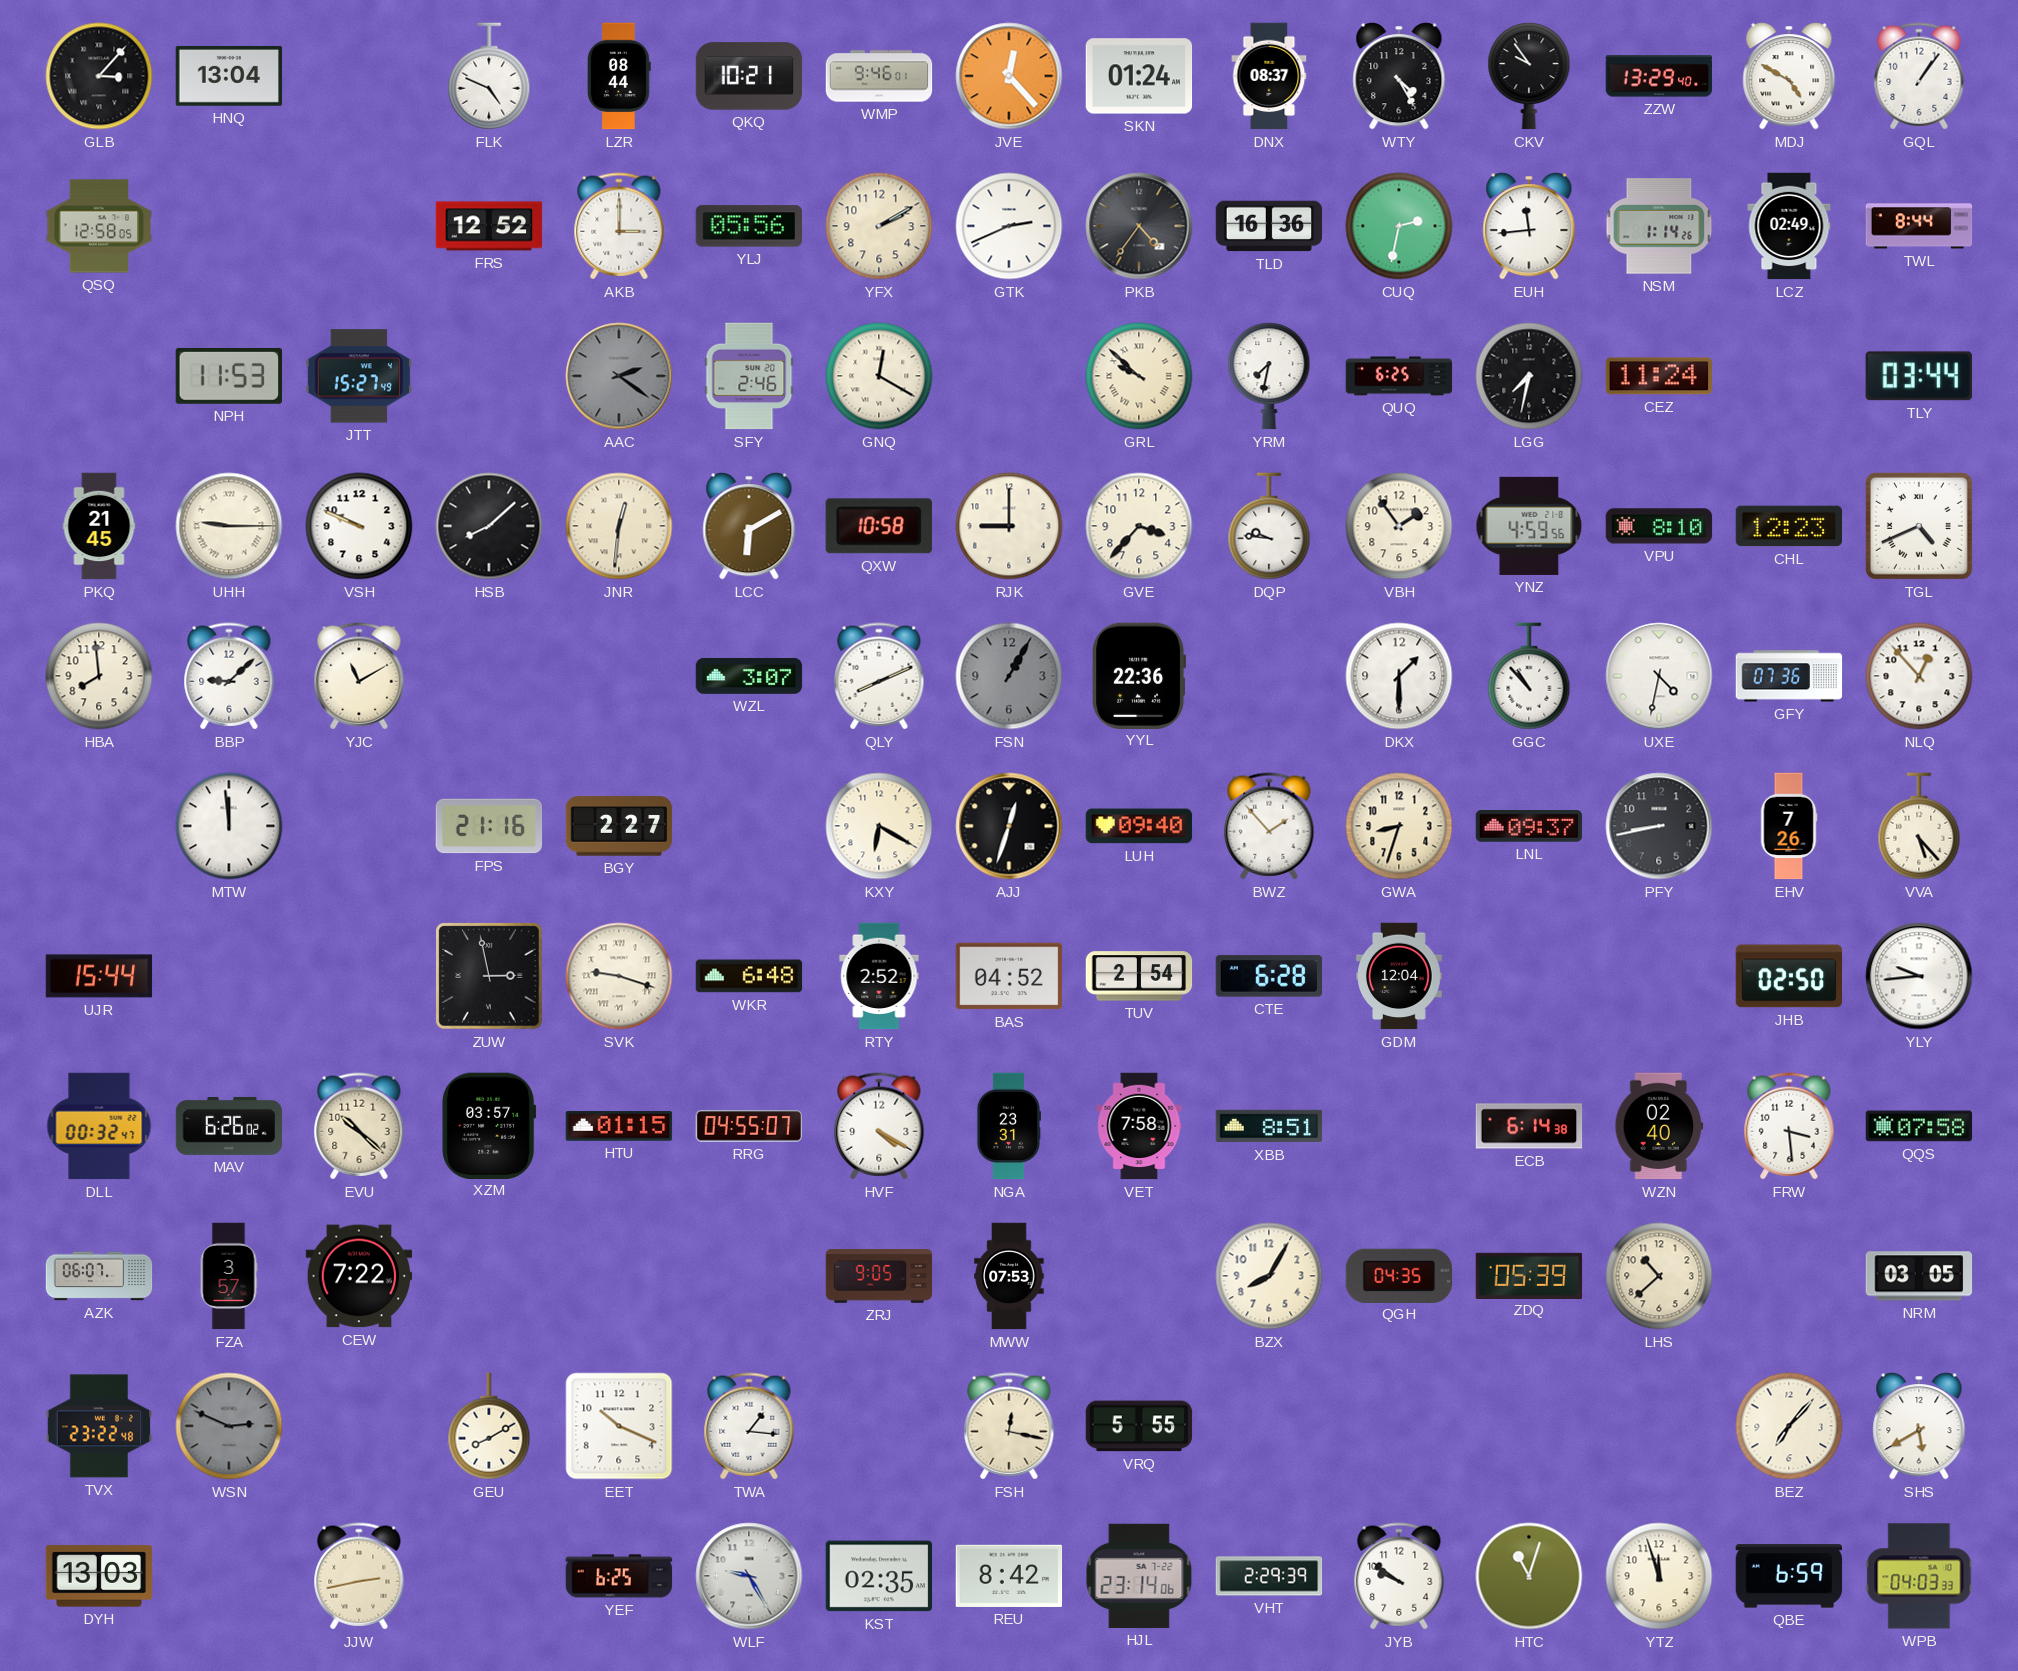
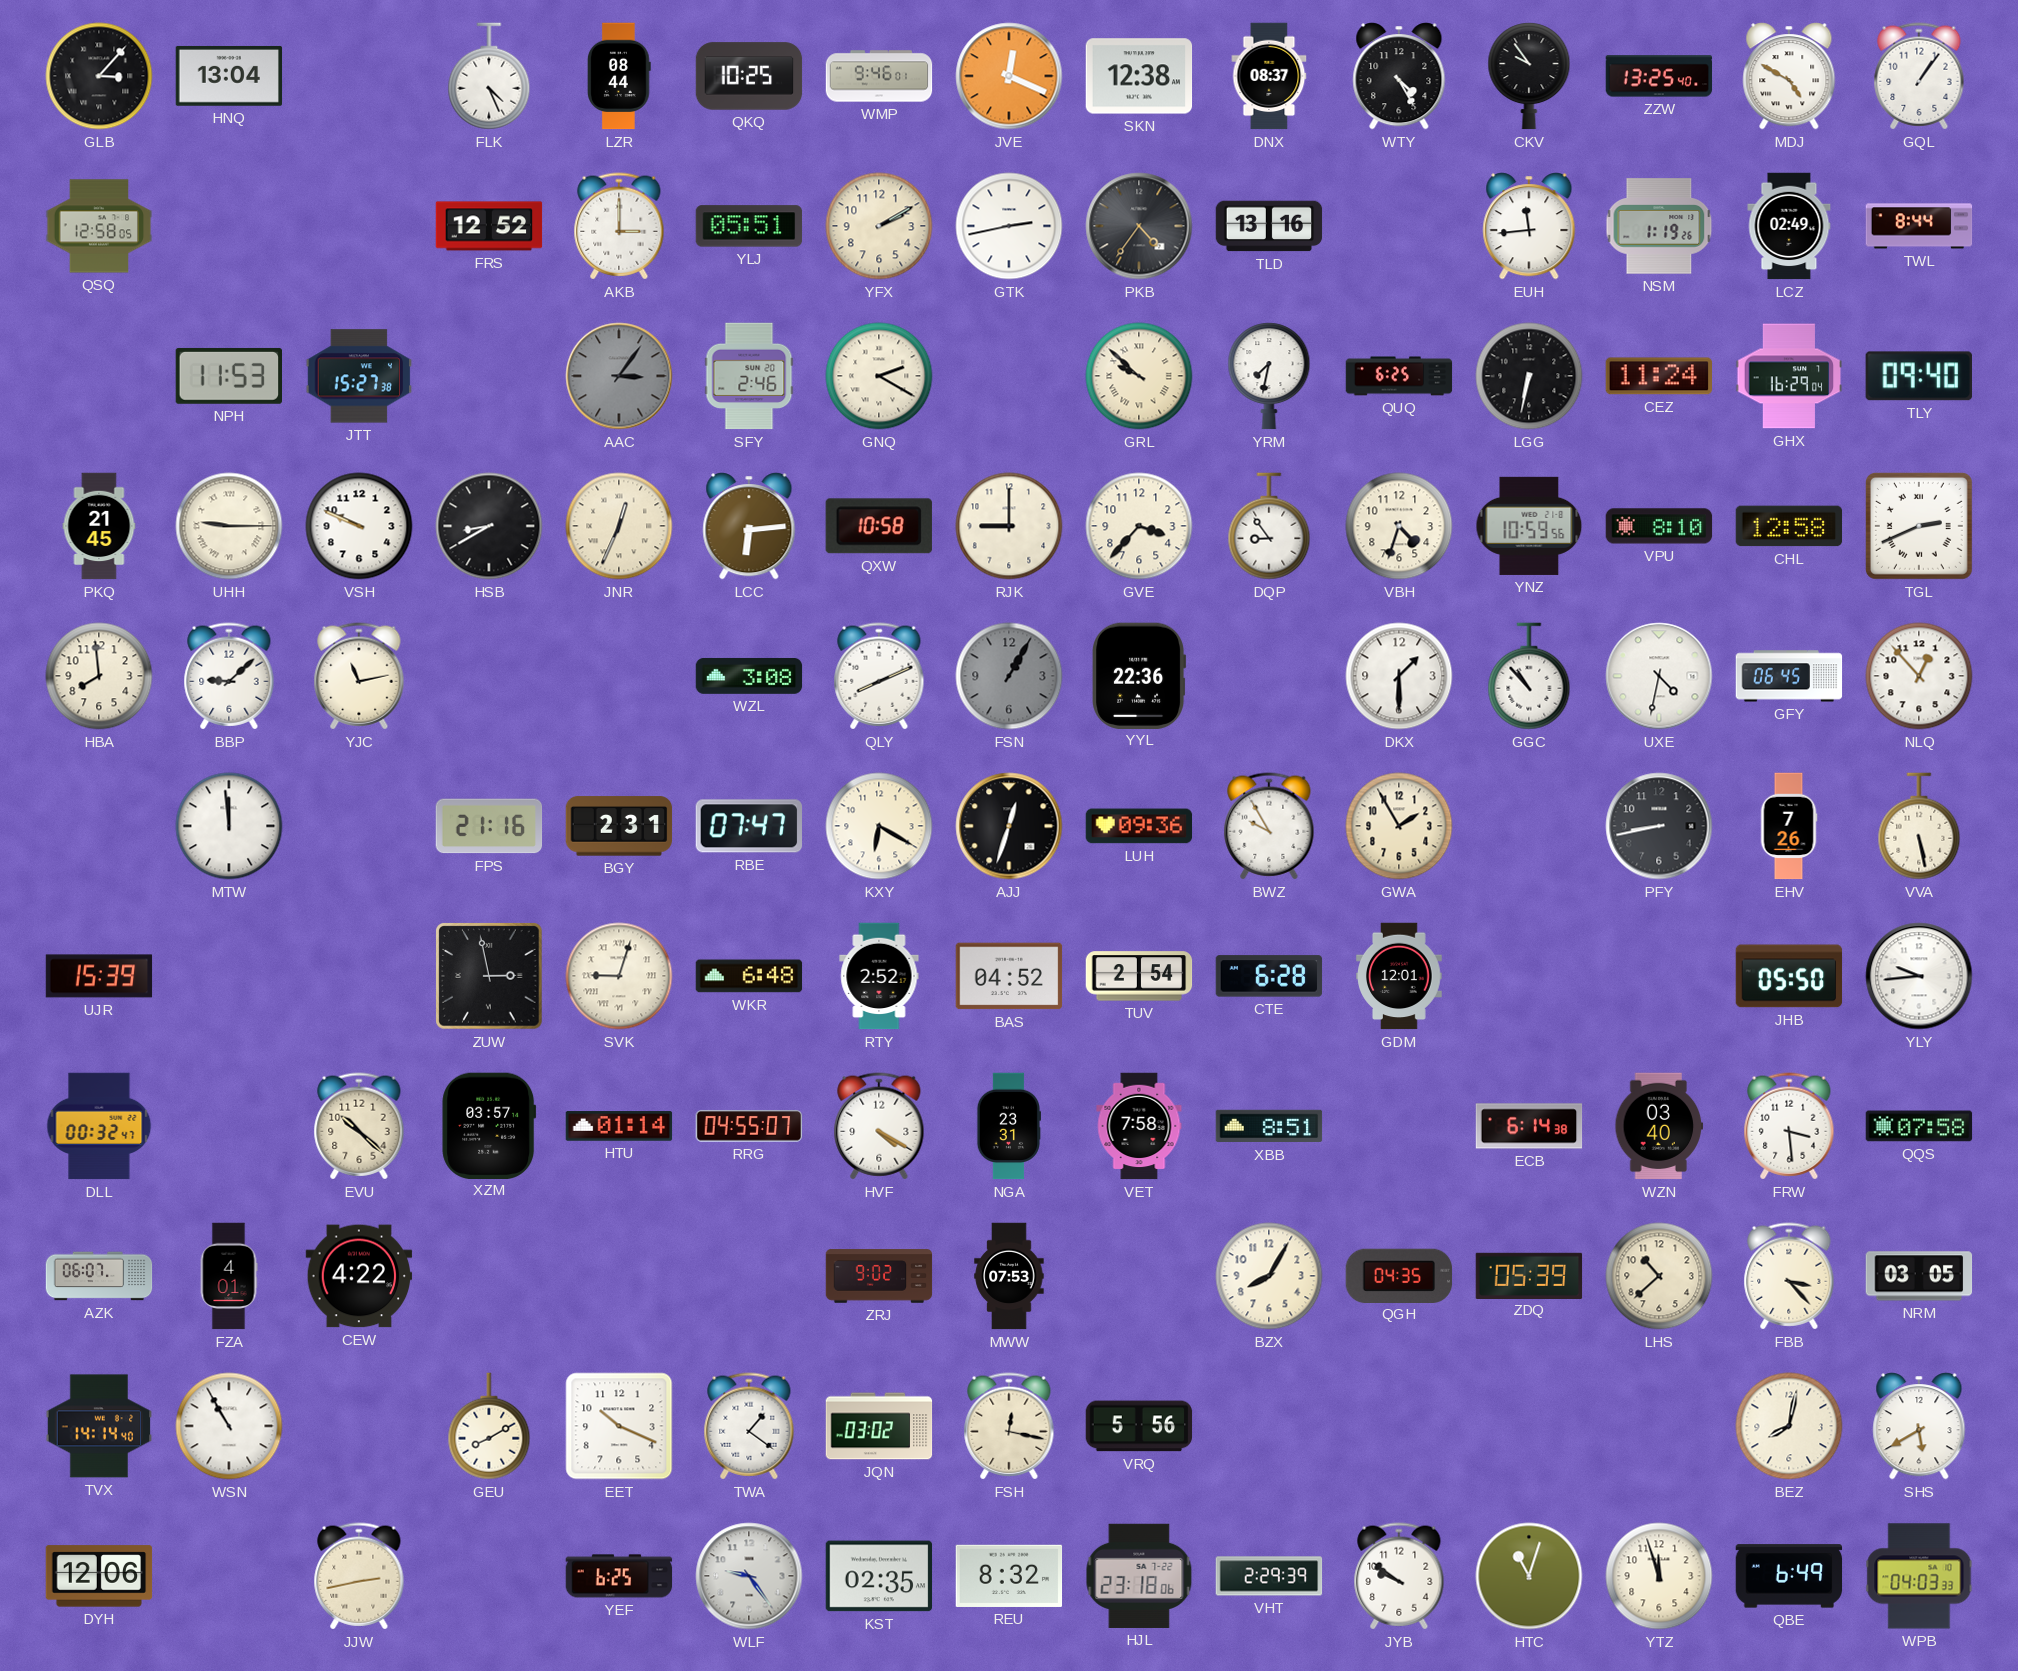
FLK: 4:49 -> 4:26 (489, 76)
QKQ: 10:21 -> 10:25 (749, 76)
JVE: 12:23 -> 12:19 (1009, 76)
SKN: 01:24 -> 12:38 (1139, 76)
ZZW: 13:29 -> 13:25 (1659, 76)
YLJ: 05:56 -> 05:51 (749, 226)
GTK: 2:41 -> 2:43 (1009, 226)
TLD: 16:36 -> 13:16 (1269, 226)
CUQ: 2:32 -> none (1399, 226)
NSM: 1:14 -> 1:19 (1659, 226)
JTT: 15:27:49 -> 15:27:38 (359, 376)
AAC: 2:21 -> 3:06 (619, 376)
GNQ: 12:20 -> 2:20 (879, 376)
LGG: 7:32 -> 6:32 (1529, 376)
GHX: none -> 16:29 (1789, 376)
TLY: 03:44 -> 09:40 (1919, 376)
HSB: 8:08 -> 8:40 (489, 526)
JNR: 12:31 -> 12:34 (619, 526)
LCC: 6:10 -> 6:14 (749, 526)
DQP: 9:46 -> 8:54 (1269, 526)
VBH: 1:54 -> 4:33 (1399, 526)
YNZ: 4:59 -> 10:59 (1529, 526)
CHL: 12:23 -> 12:58 (1789, 526)
TGL: 4:41 -> 2:41 (1919, 526)
YJC: 11:10 -> 11:13 (359, 676)
WZL: 3:07 -> 3:08 (749, 676)
GFY: 07:36 -> 06:45 (1789, 676)
BGY: 2:27 -> 2:31 (619, 826)
RBE: none -> 07:47 (748, 826)
LUH: 09:40 -> 09:36 (1139, 826)
BWZ: 1:53 -> 9:55 (1269, 826)
GWA: 8:33 -> 1:55 (1399, 826)
LNL: 09:37 -> none (1529, 826)
VVA: 5:23 -> 5:28 (1919, 826)
UJR: 15:44 -> 15:39 (99, 976)
SVK: 9:18 -> 9:03 (619, 976)
GDM: 12:04 -> 12:01 (1399, 976)
JHB: 02:50 -> 05:50 (1789, 976)
MAV: 6:26 -> none (229, 1126)
HTU: 01:15 -> 01:14 (619, 1126)
WZN: 02:40 -> 03:40 (1659, 1126)
FZA: 3:57 -> 4:01 (229, 1276)
CEW: 7:22 -> 4:22 (359, 1276)
ZRJ: 9:05 -> 9:02 (879, 1276)
FBB: none -> 3:23 (1789, 1276)
TVX: 23:22 -> 14:14 (99, 1426)
WSN: 2:49 -> 10:55 (229, 1426)
WSN dial: grey -> white (229, 1426)
TWA: 1:16 -> 1:21 (749, 1426)
JQN: none -> 03:02 (879, 1426)
VRQ: 5:55 -> 5:56 (1139, 1426)
BEZ: 7:07 -> 8:02 (1789, 1426)
DYH: 13:03 -> 12:06 (99, 1576)
WLF: 9:25 -> 9:24 (749, 1576)
REU: 8:42 -> 8:32 (1009, 1576)
HJL: 23:14 -> 23:18 (1139, 1576)
QBE: 6:59 -> 6:49 (1789, 1576)
